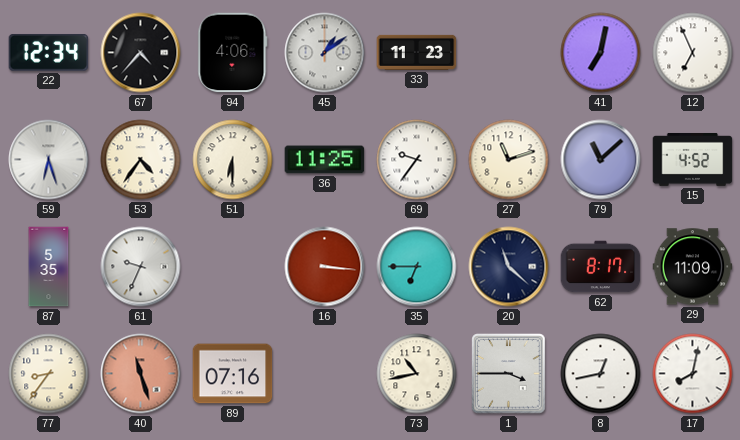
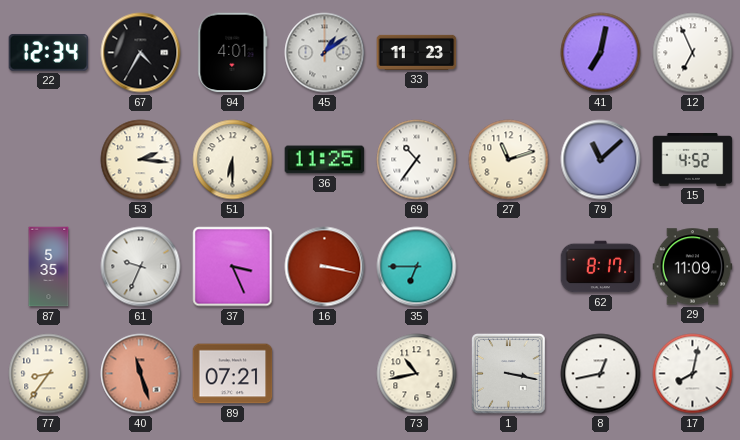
67: 4:37 -> 4:35 (141, 53)
94: 4:06 -> 4:01 (233, 53)
59: 6:27 -> none (49, 160)
53: 4:36 -> 2:16 (141, 160)
69: 9:36 -> 10:36 (417, 160)
37: none -> 3:26 (233, 267)
16: 3:16 -> 3:17 (325, 267)
20: 11:22 -> none (509, 267)
89: 07:16 -> 07:21 (233, 374)
1: 3:45 -> 3:17 (509, 374)
